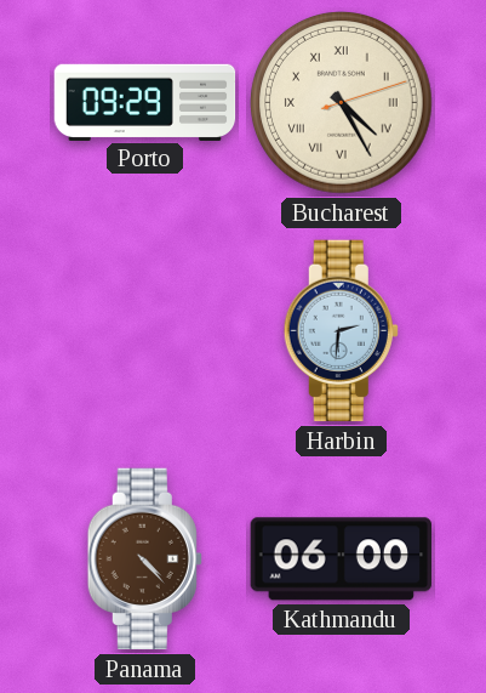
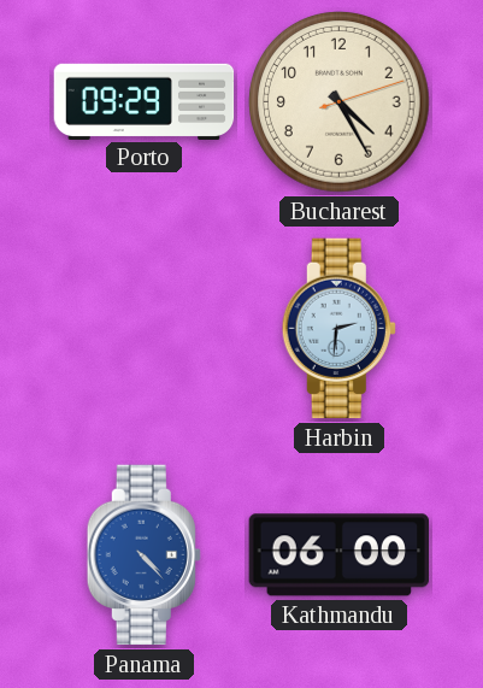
Bucharest numerals: Roman -> Arabic (340, 102)
Panama dial: brown -> blue (143, 555)
